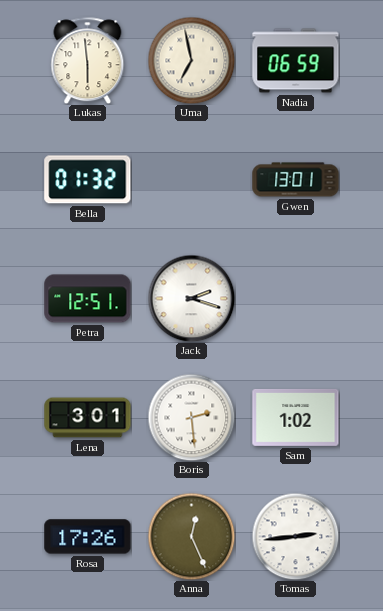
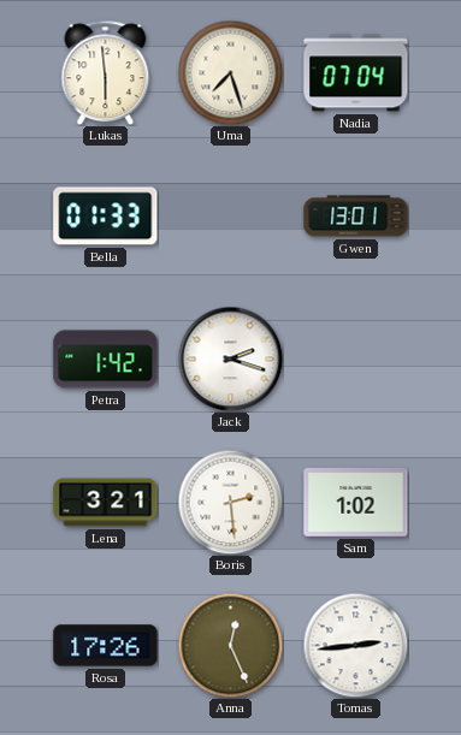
Uma: 6:58 -> 7:27 (230, 72)
Nadia: 06:59 -> 07:04 (356, 73)
Bella: 01:32 -> 01:33 (106, 217)
Petra: 12:51 -> 1:42 (106, 360)
Lena: 3:01 -> 3:21 (106, 503)
